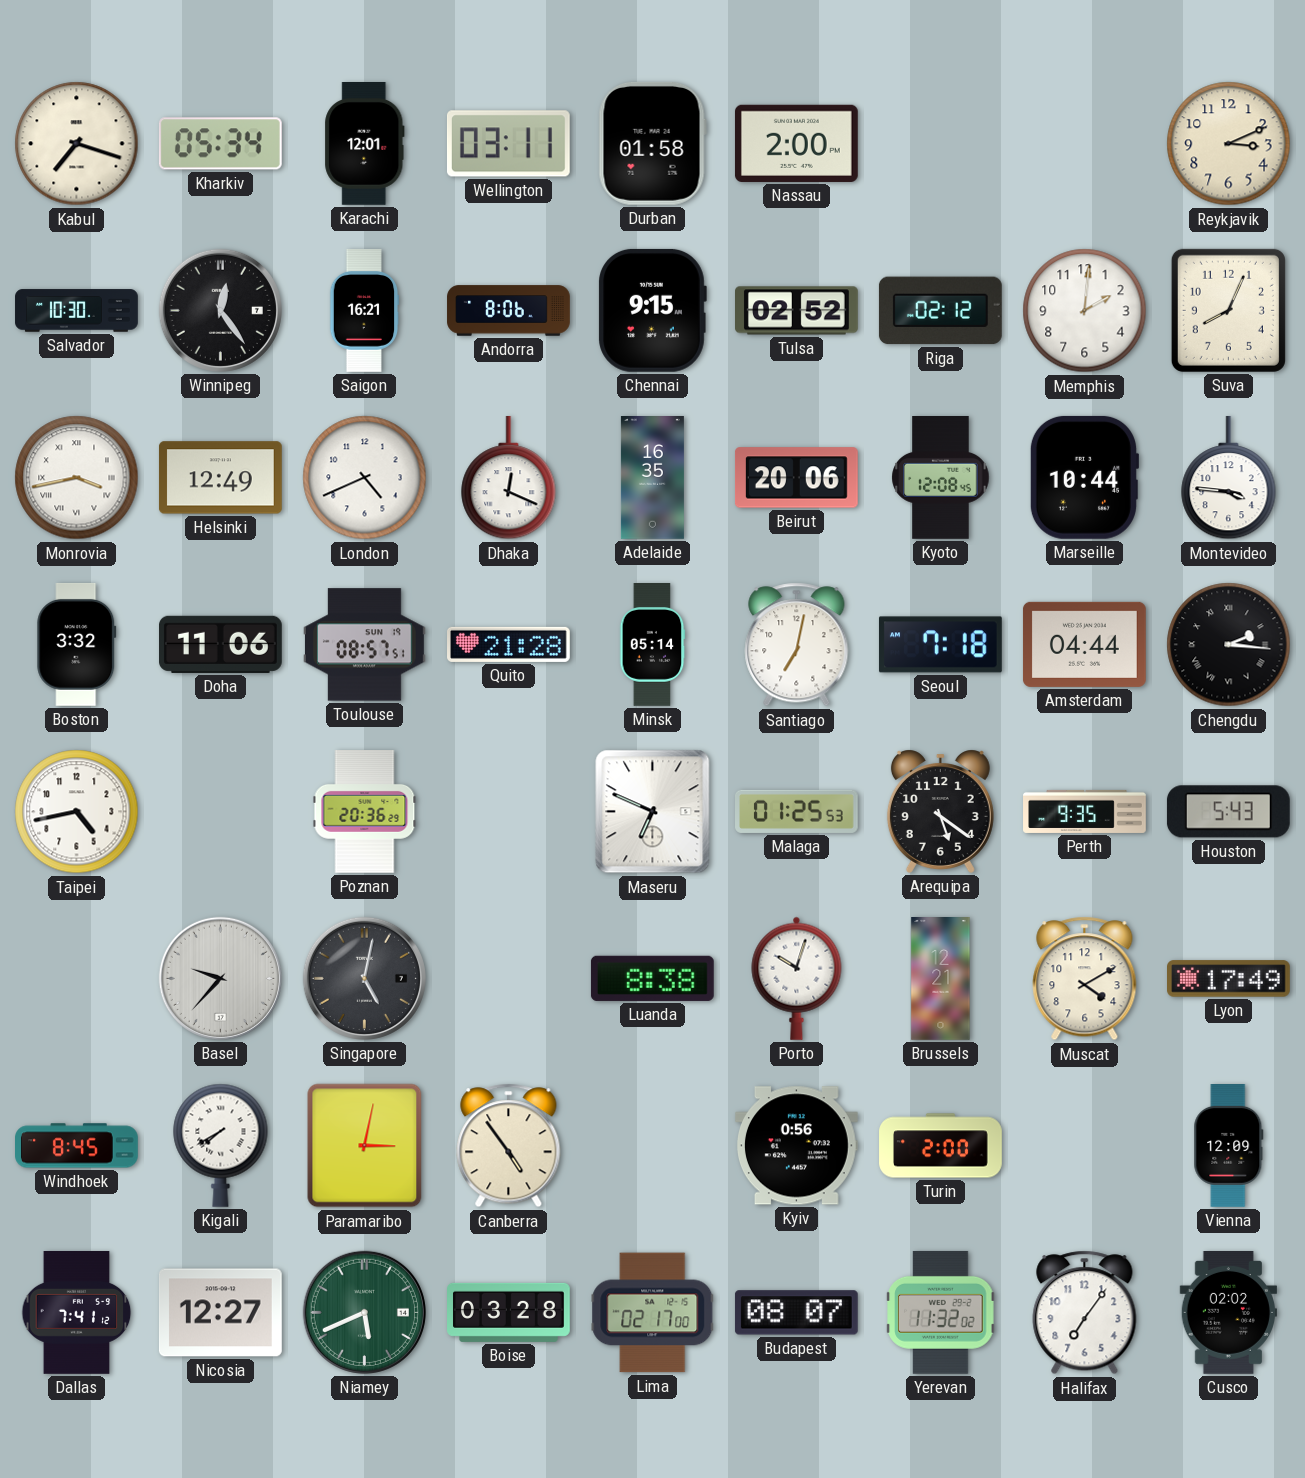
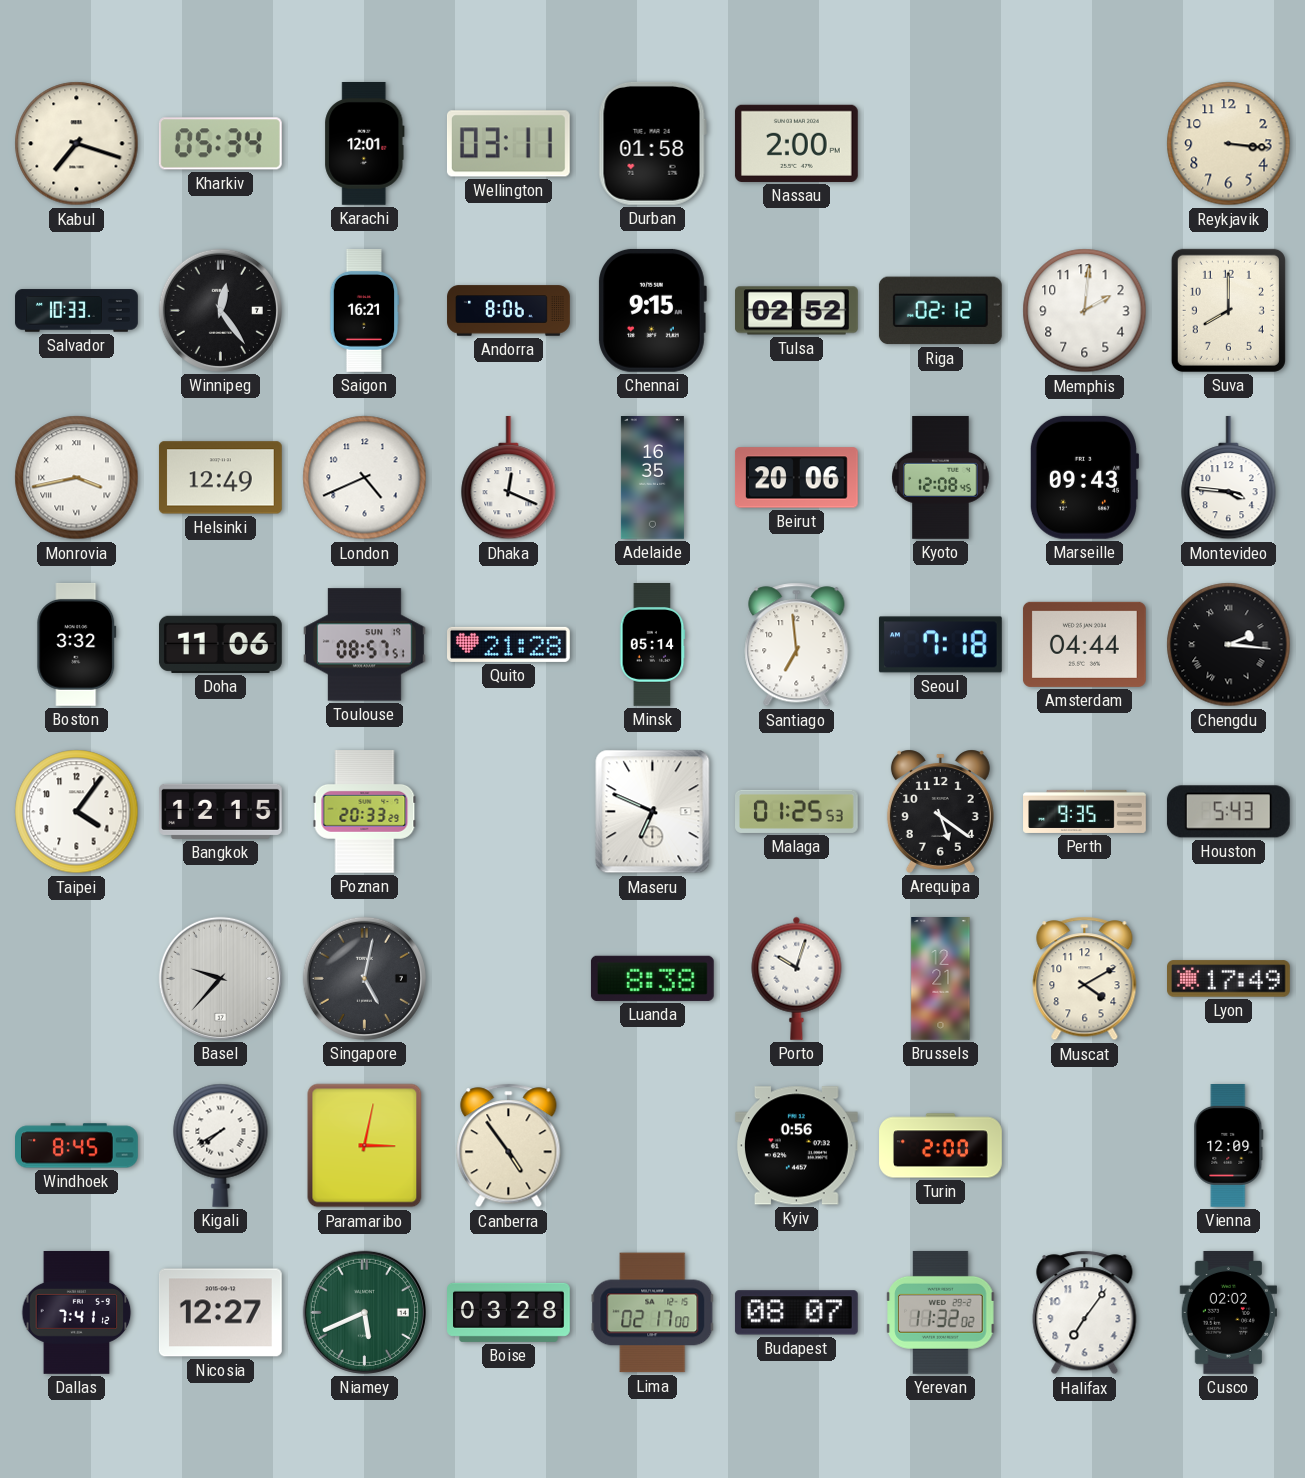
Reykjavik: 3:11 -> 3:16 (1229, 144)
Salvador: 10:30 -> 10:33 (77, 311)
Suva: 8:04 -> 8:00 (1228, 310)
Marseille: 10:44 -> 09:43 (1083, 477)
Santiago: 7:02 -> 6:59 (797, 645)
Taipei: 4:43 -> 4:06 (77, 812)
Bangkok: none -> 12:15 (221, 811)
Poznan: 20:36 -> 20:33 (365, 812)
